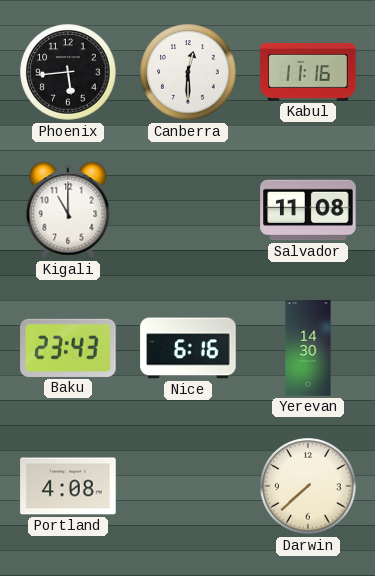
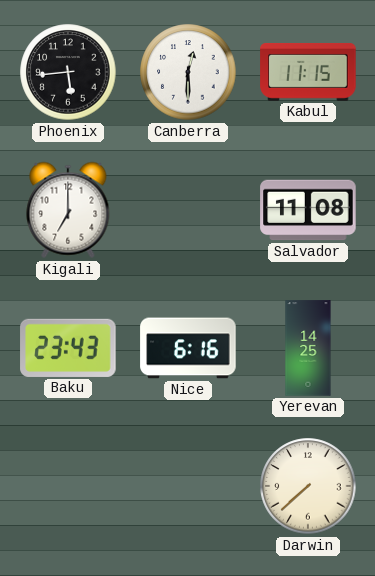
Kabul: 11:16 -> 11:15 (308, 72)
Kigali: 11:00 -> 7:00 (68, 210)
Yerevan: 14:30 -> 14:25 (308, 348)
Portland: 4:08 -> none (68, 486)
